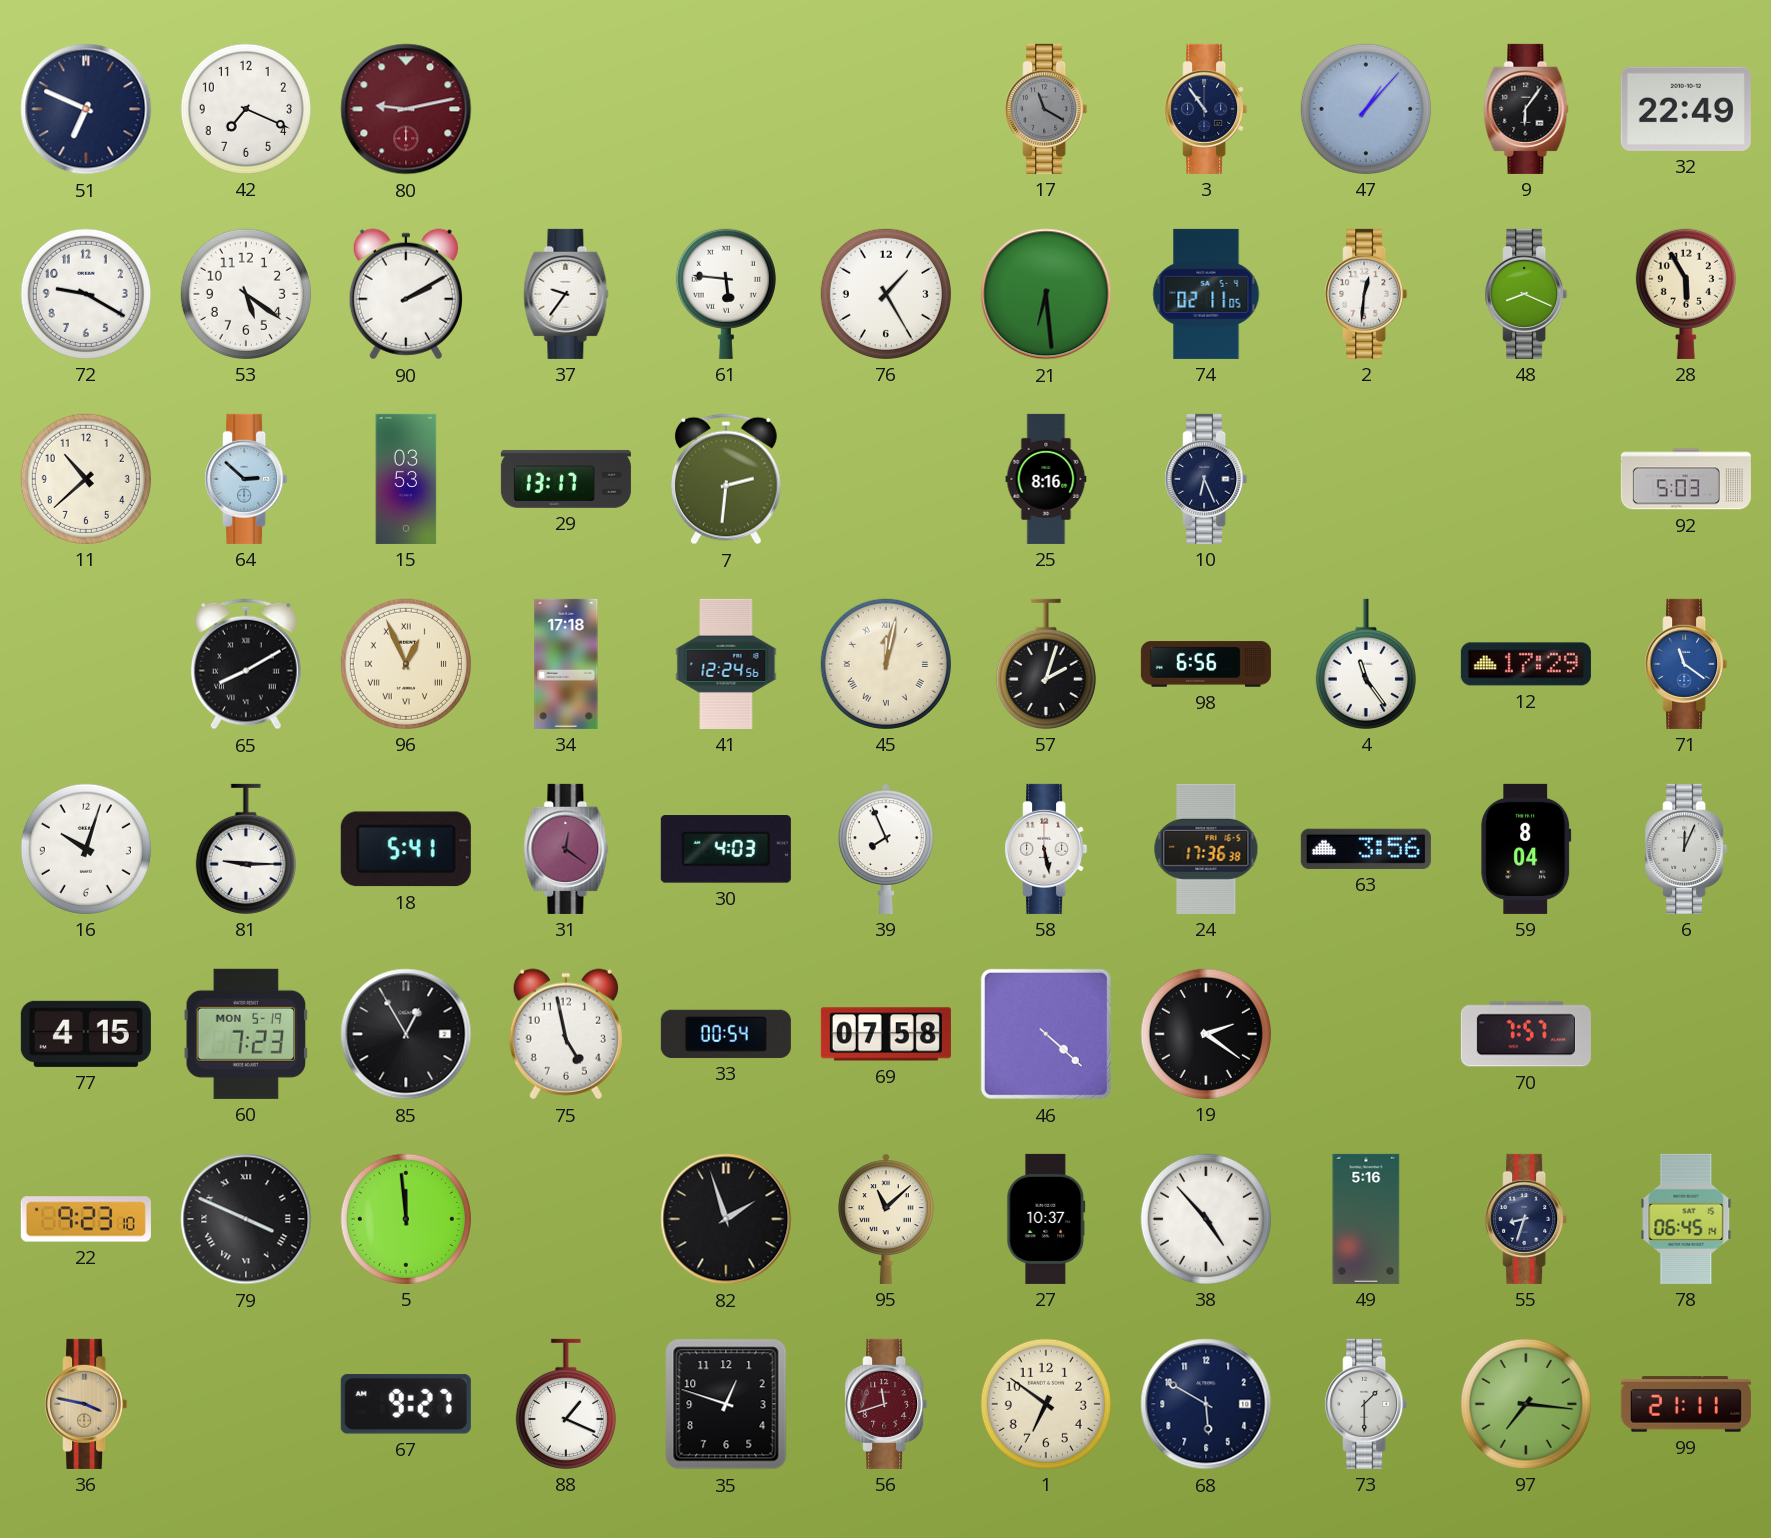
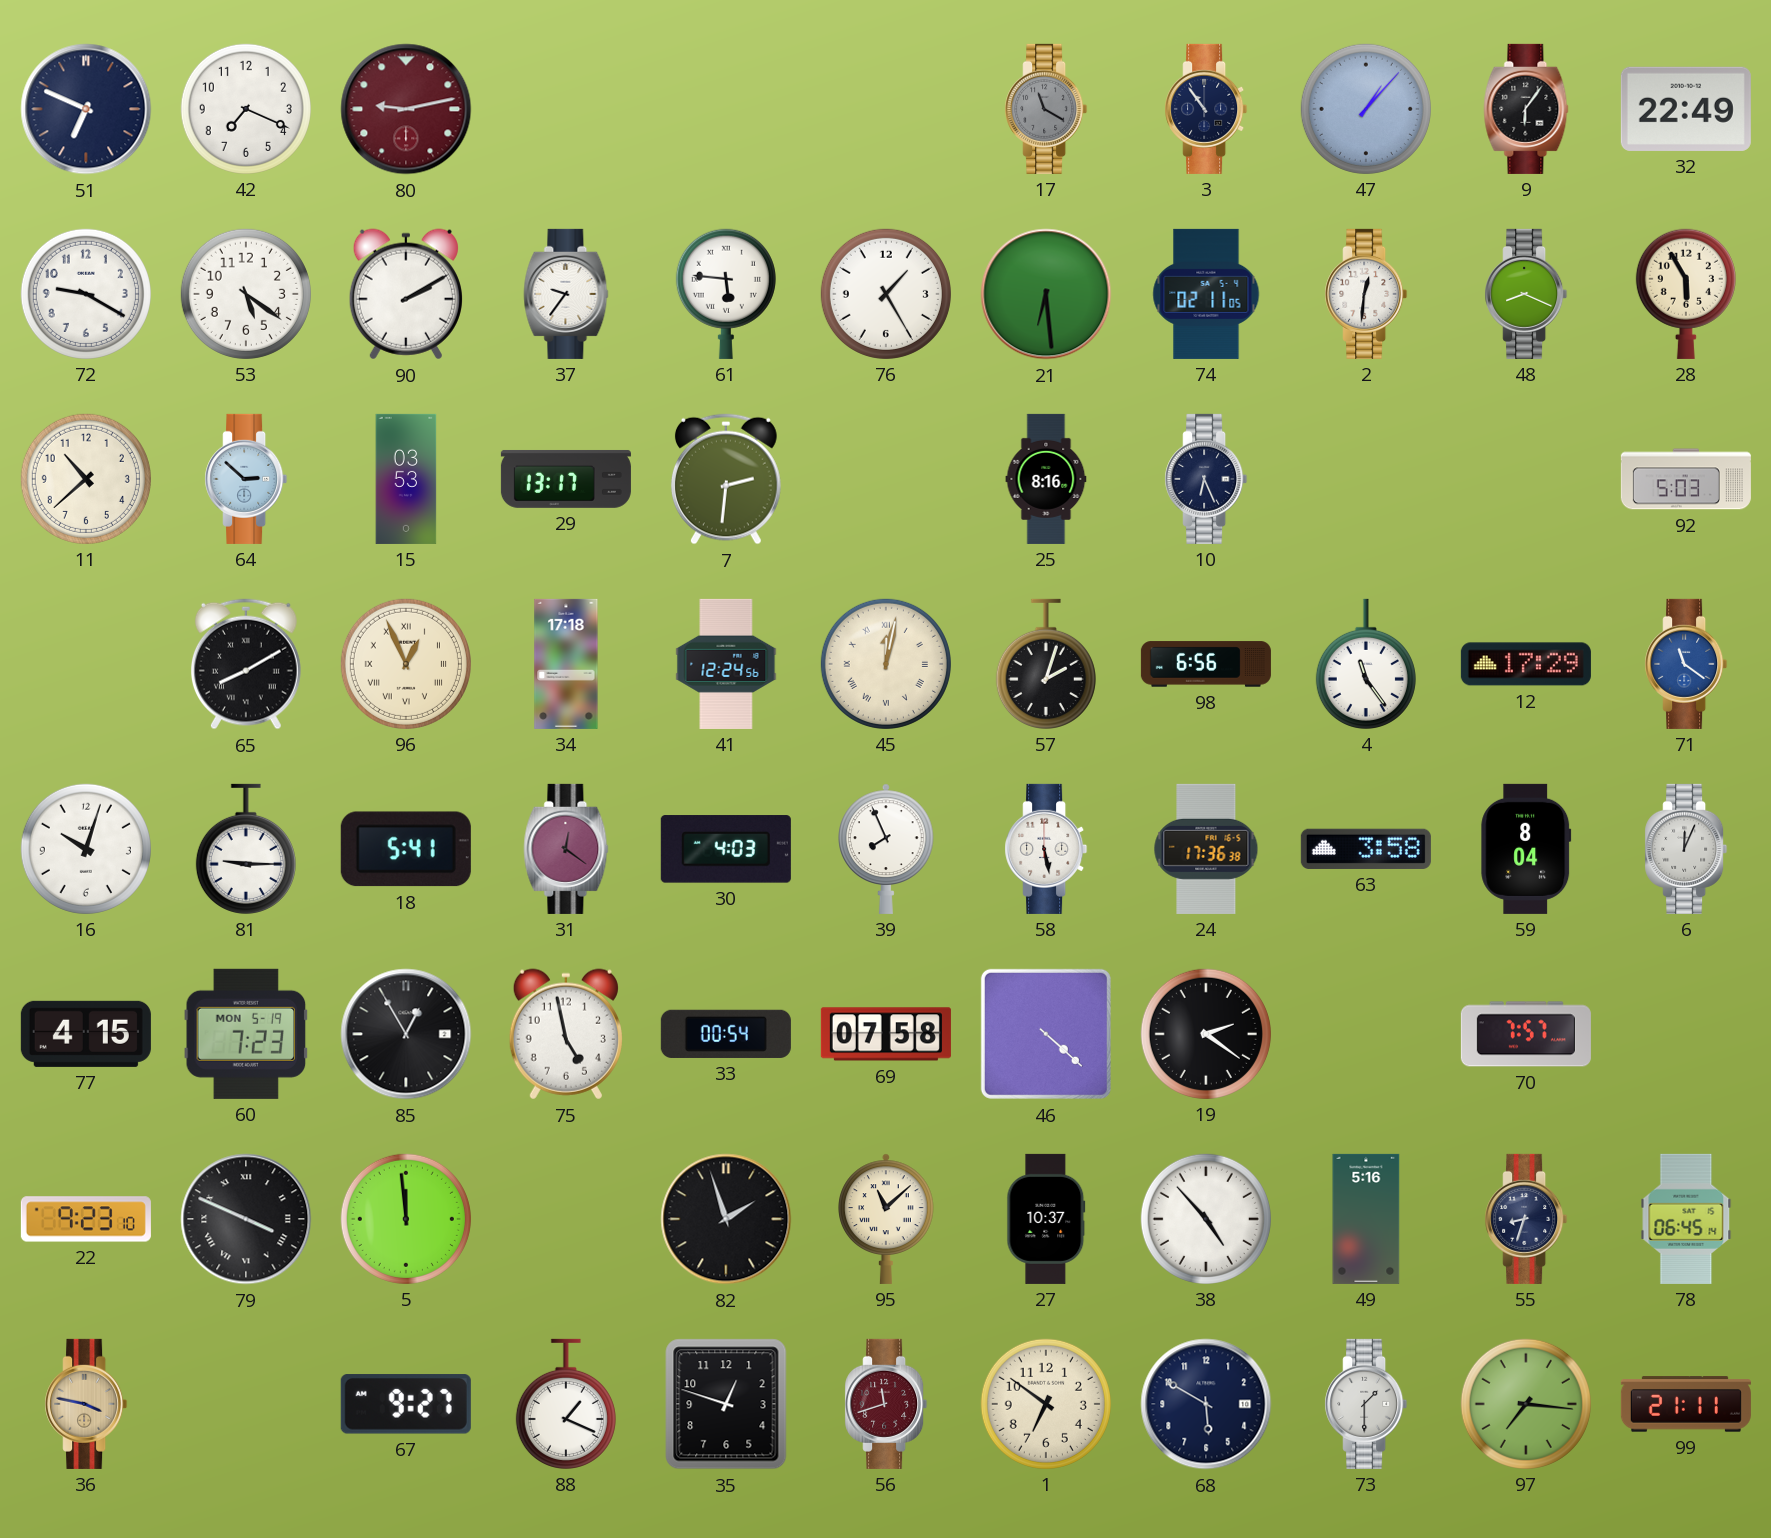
63: 3:56 -> 3:58 (1366, 849)
